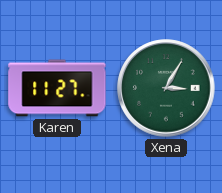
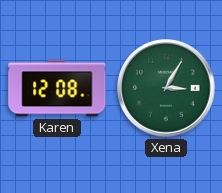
Karen: 11:27 -> 12:08 (57, 88)
